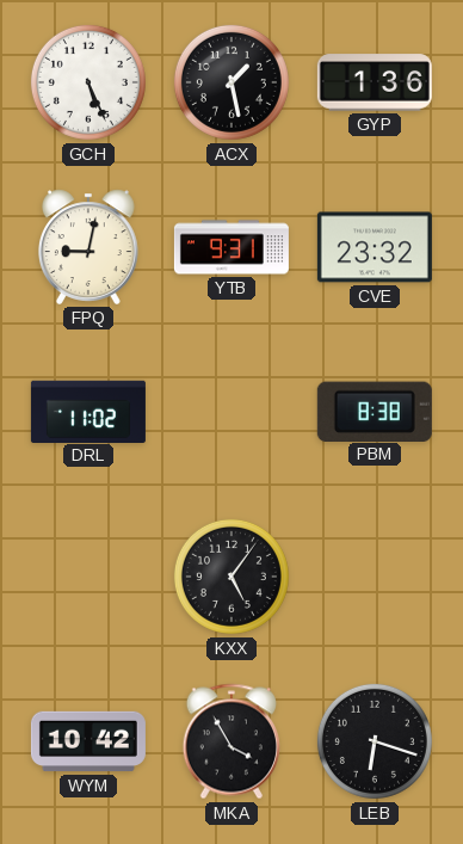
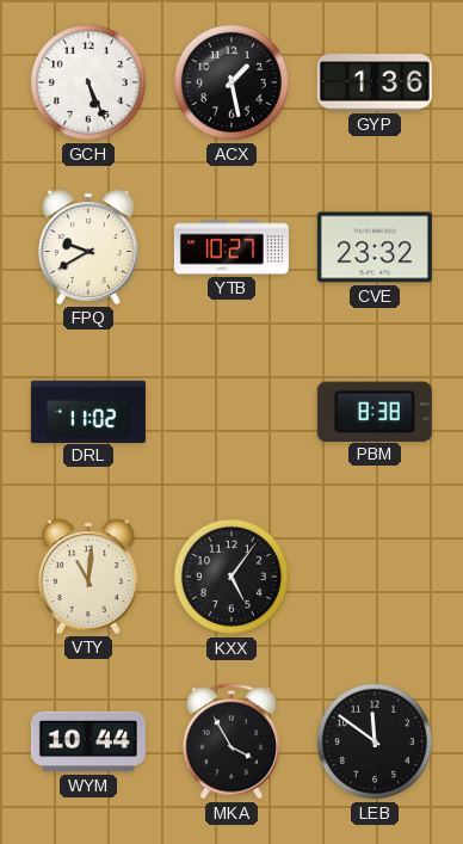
FPQ: 9:02 -> 9:40 (88, 247)
YTB: 9:31 -> 10:27 (231, 247)
VTY: none -> 11:01 (88, 577)
WYM: 10:42 -> 10:44 (88, 741)
LEB: 6:18 -> 11:51 (375, 741)
